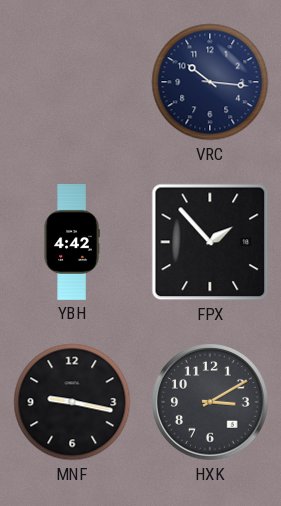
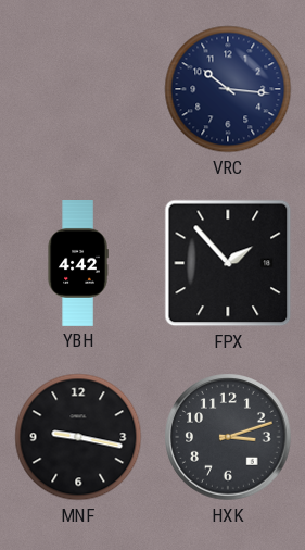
HXK: 3:10 -> 3:12 (228, 437)
